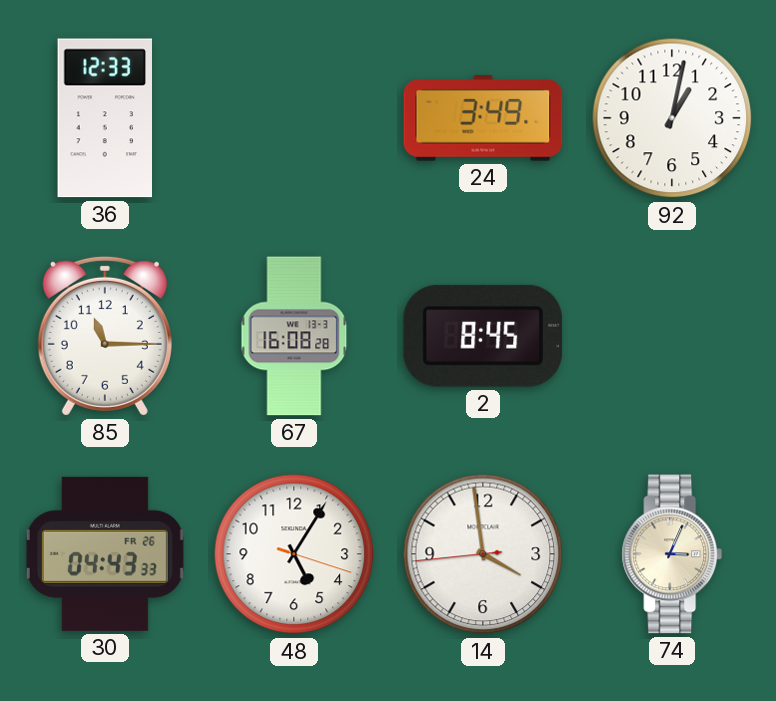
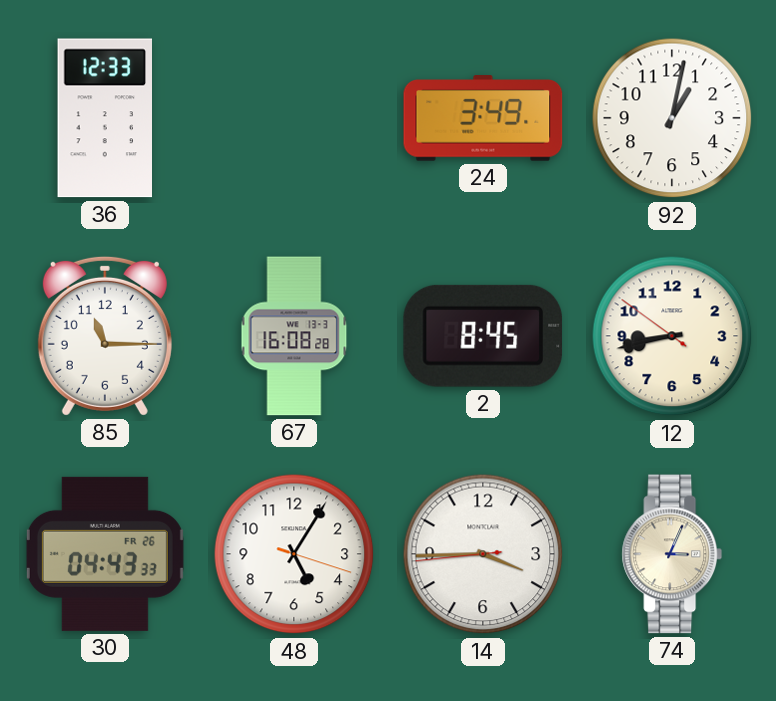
12: none -> 8:42 (672, 336)
14: 3:58 -> 3:44 (483, 554)
